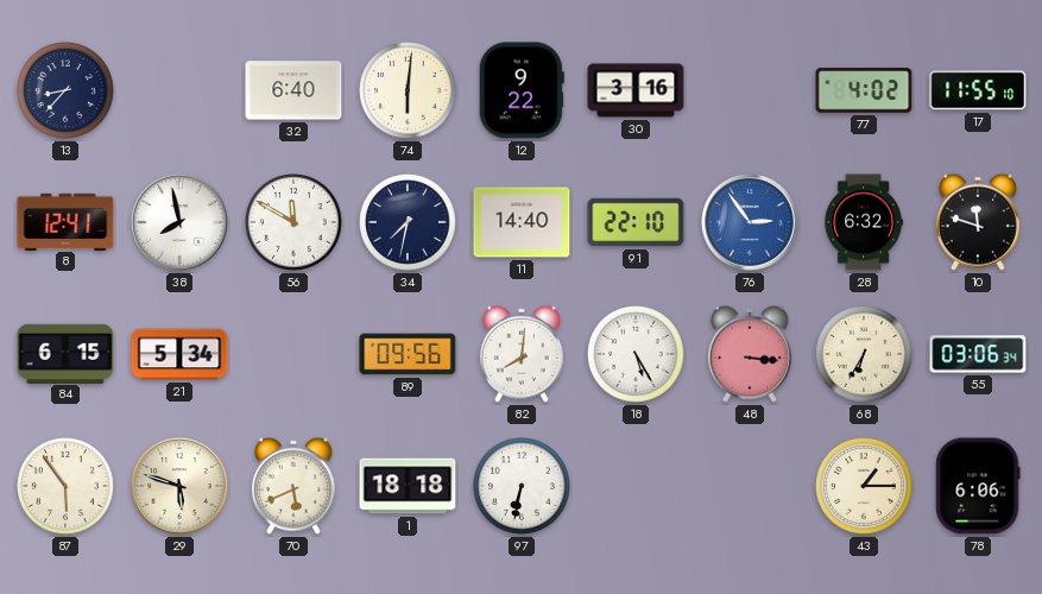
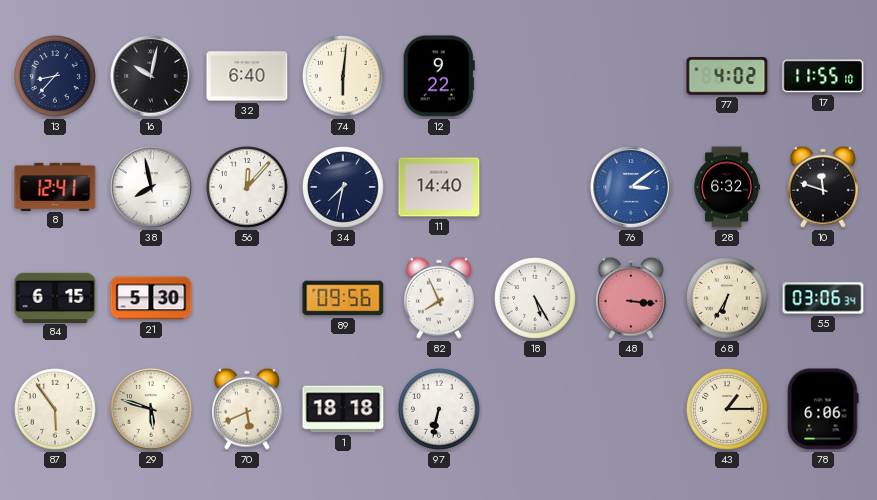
16: none -> 10:02 (151, 76)
30: 3:16 -> none (636, 90)
56: 11:50 -> 12:07 (248, 188)
91: 22:10 -> none (636, 222)
76: 2:54 -> 3:09 (631, 187)
21: 5:34 -> 5:30 (151, 298)
82: 8:01 -> 7:56 (439, 298)
